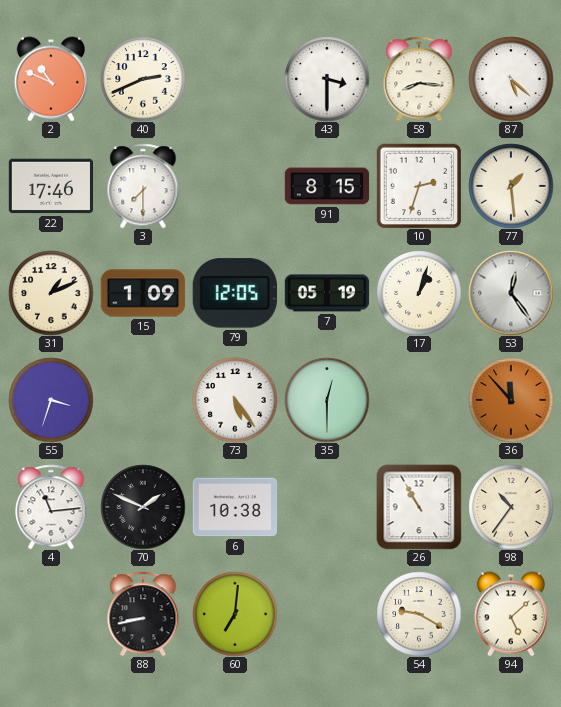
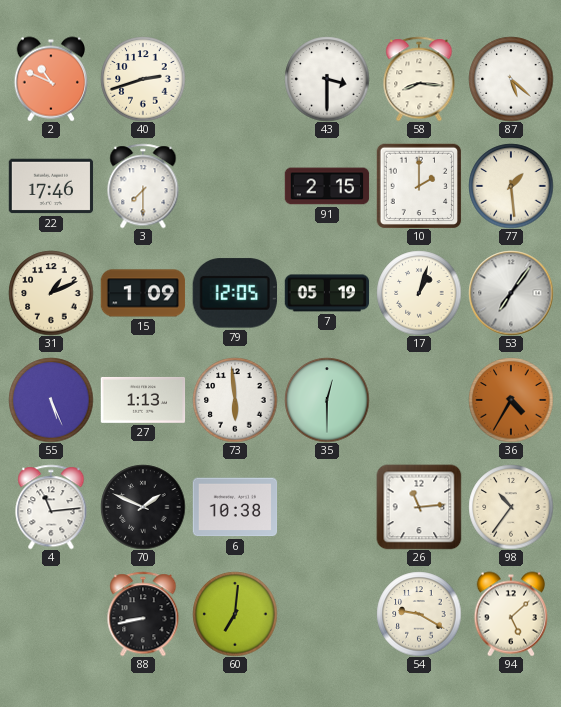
40: 2:41 -> 2:42 (143, 79)
91: 8:15 -> 2:15 (327, 186)
10: 2:33 -> 2:00 (419, 186)
53: 12:24 -> 7:06 (511, 293)
55: 3:33 -> 5:26 (51, 400)
27: none -> 1:13 (143, 400)
73: 5:24 -> 5:59 (235, 400)
36: 11:53 -> 4:35 (511, 400)
26: 10:55 -> 11:14 (419, 507)
